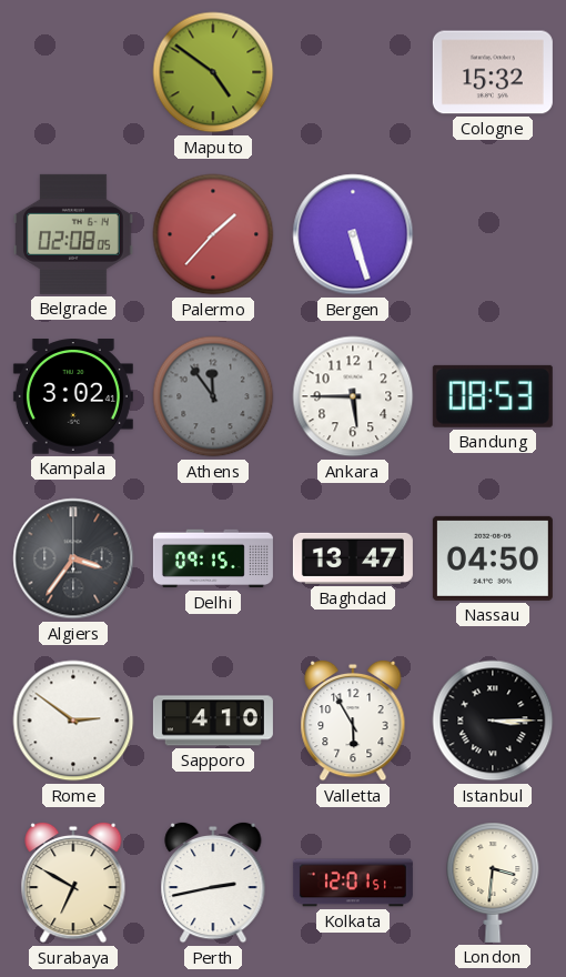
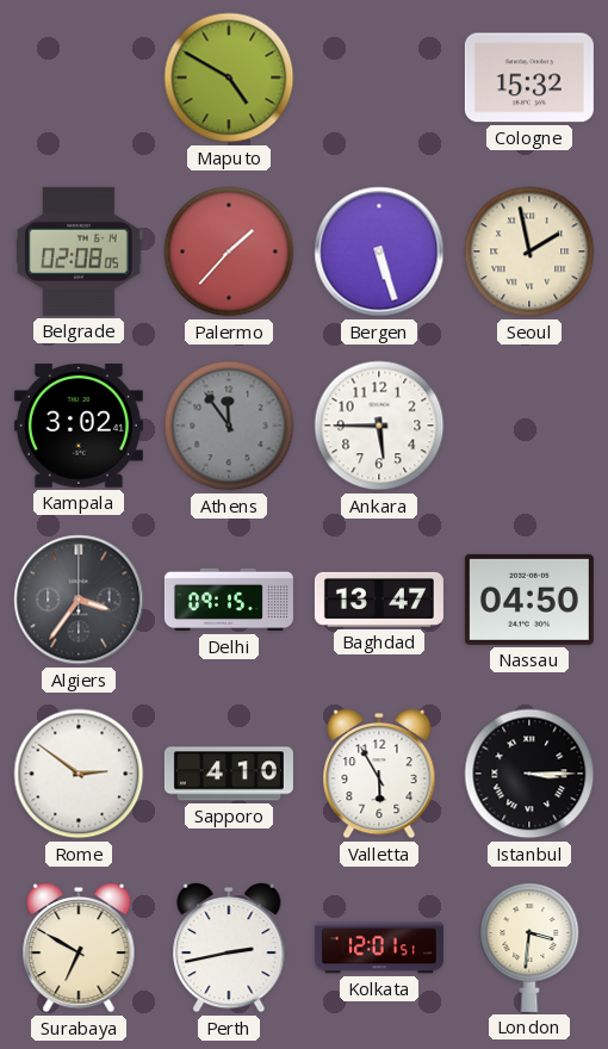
Maputo: 4:51 -> 4:50 (229, 77)
Seoul: none -> 1:58 (529, 252)
Bandung: 08:53 -> none (493, 396)
